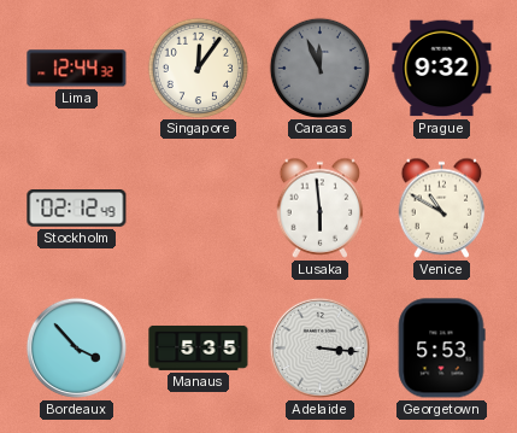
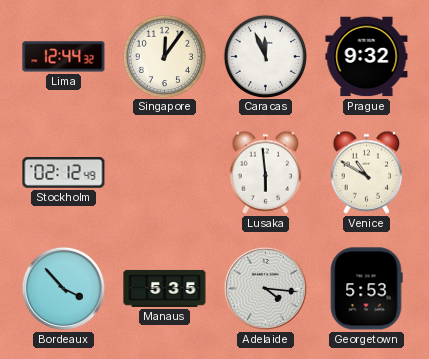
Caracas dial: grey -> white (265, 56)
Adelaide: 3:16 -> 4:16 (265, 288)
